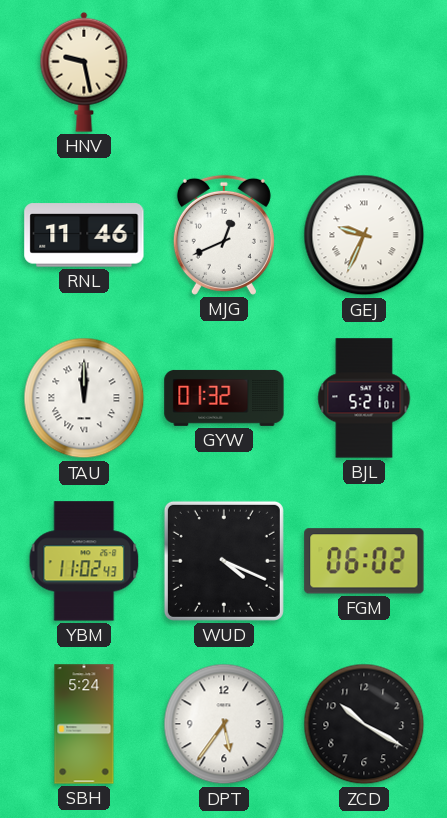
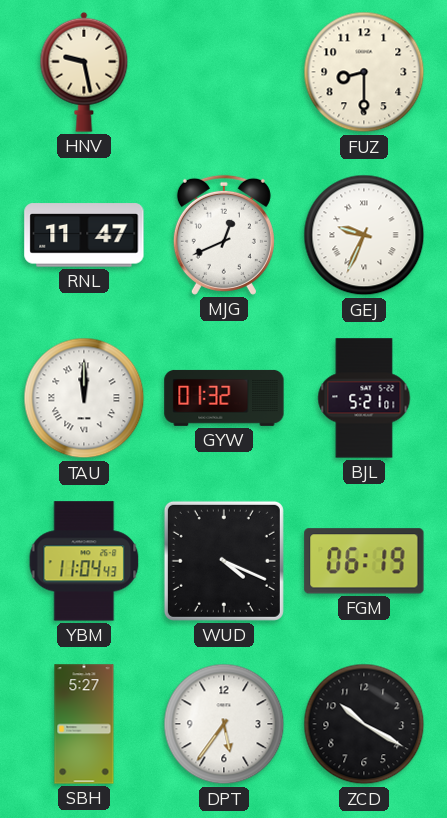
FUZ: none -> 8:30 (364, 72)
RNL: 11:46 -> 11:47 (84, 235)
YBM: 11:02 -> 11:04 (84, 561)
FGM: 06:02 -> 06:19 (364, 561)
SBH: 5:24 -> 5:27 (84, 724)
